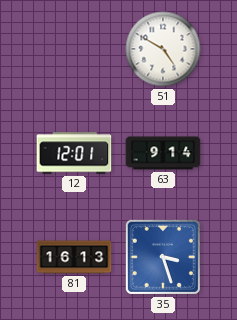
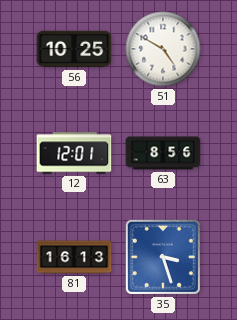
56: none -> 10:25 (74, 49)
63: 9:14 -> 8:56 (163, 153)
